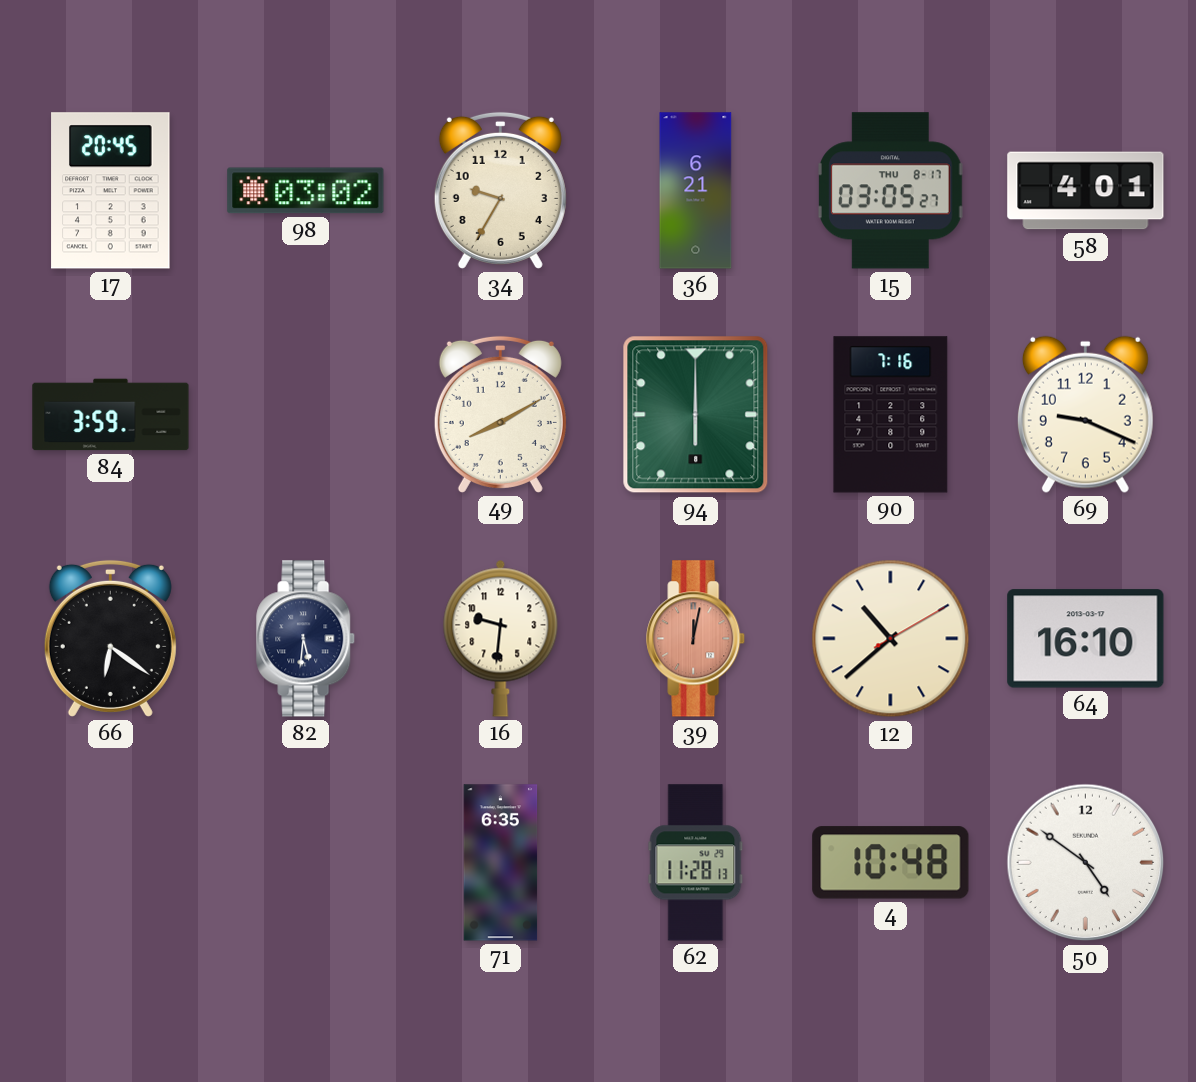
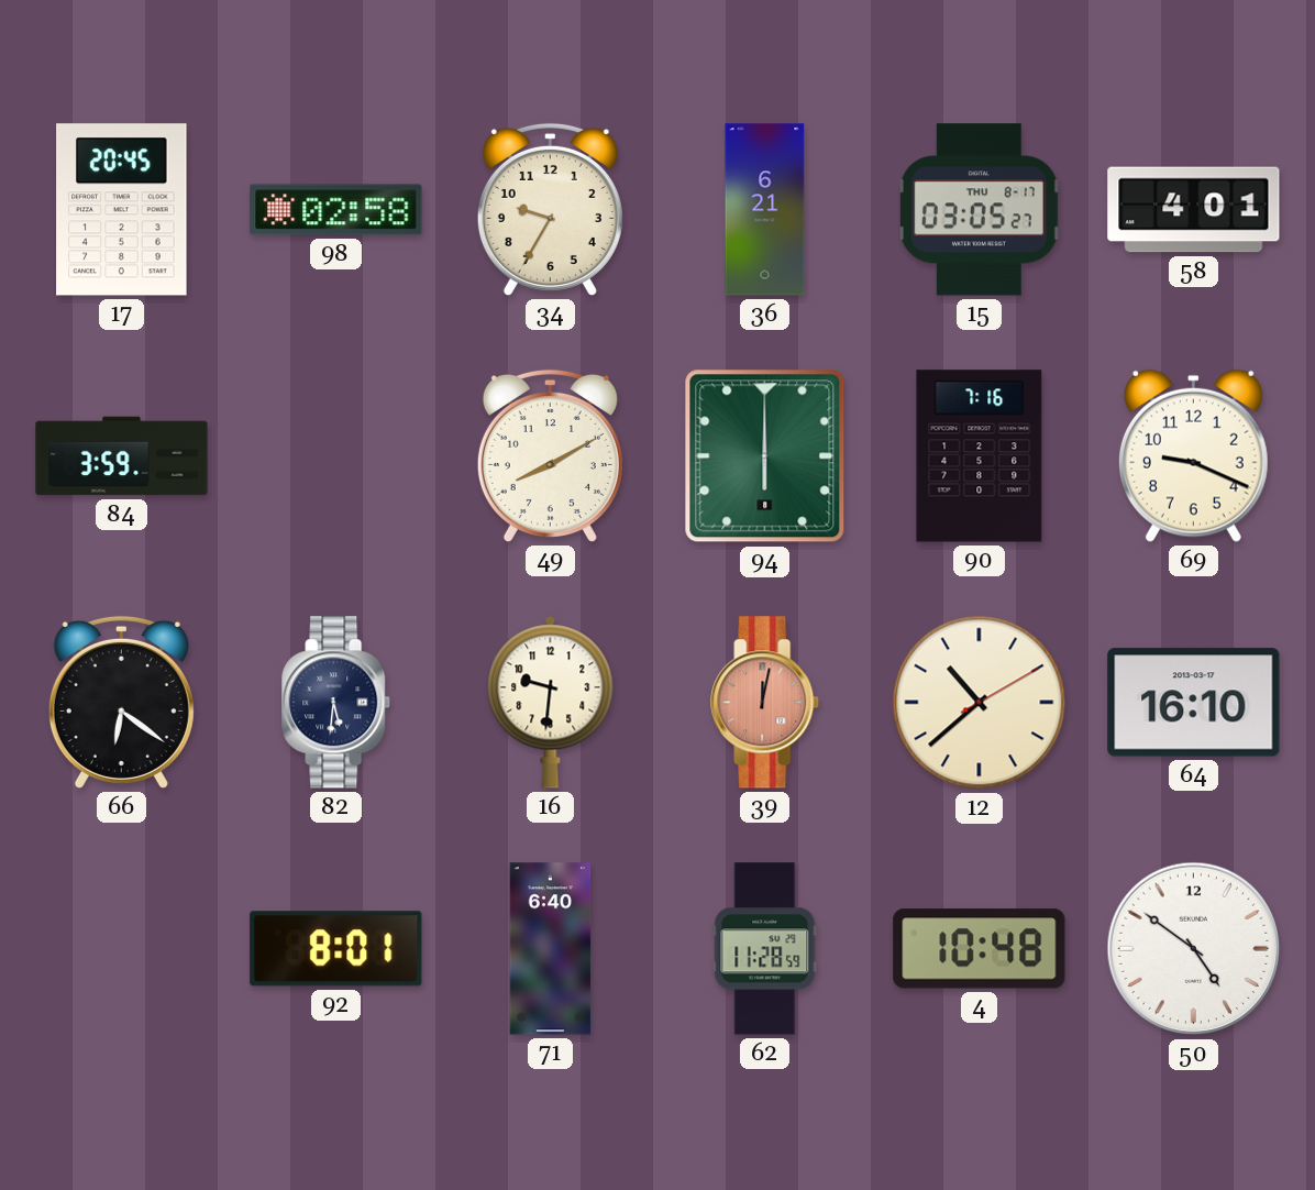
98: 03:02 -> 02:58 (336, 210)
92: none -> 8:01 (336, 949)
71: 6:35 -> 6:40 (551, 949)
62: 11:28:13 -> 11:28:59 (765, 949)
